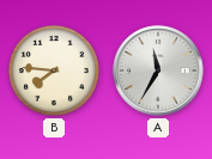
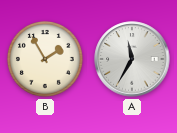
B: 7:46 -> 1:55 (45, 59)
